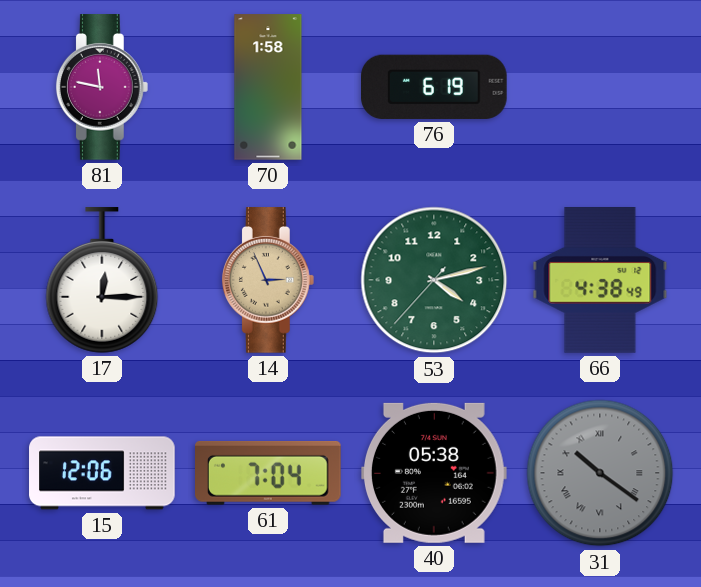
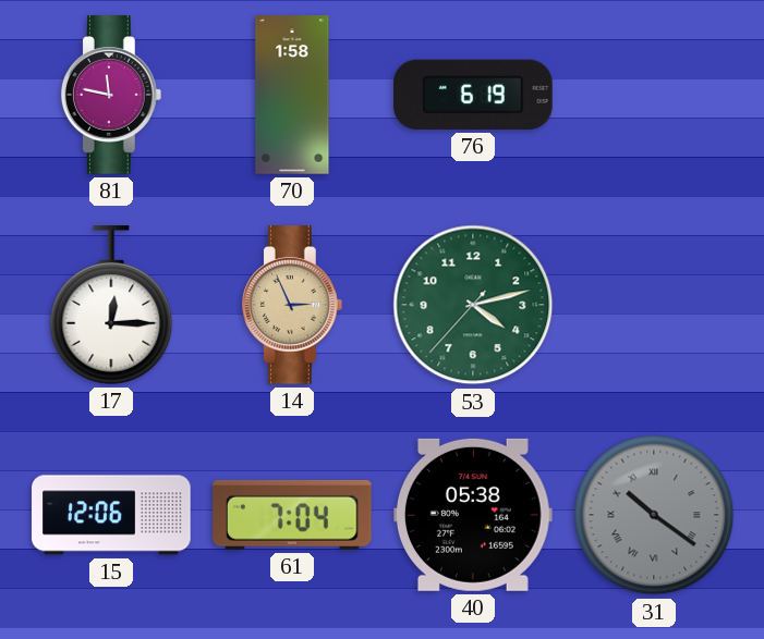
66: 4:38 -> none (600, 281)
